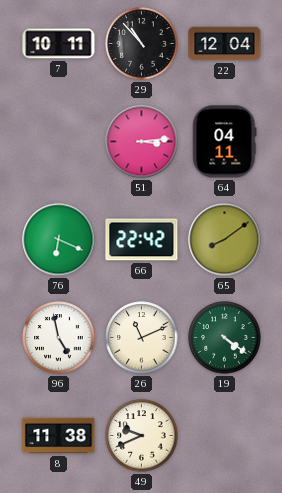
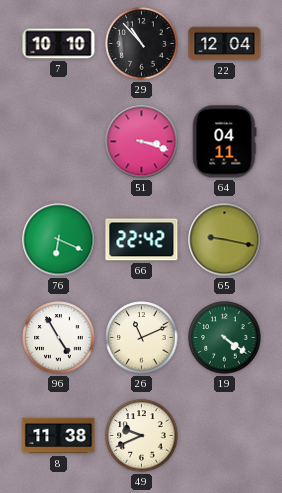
7: 10:11 -> 10:10 (59, 44)
51: 3:14 -> 3:18 (142, 142)
65: 8:09 -> 9:17 (225, 240)
96: 4:58 -> 4:55 (59, 338)
